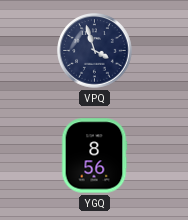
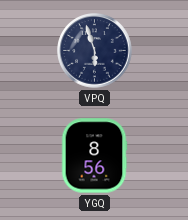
VPQ: 3:57 -> 5:57 (95, 51)
